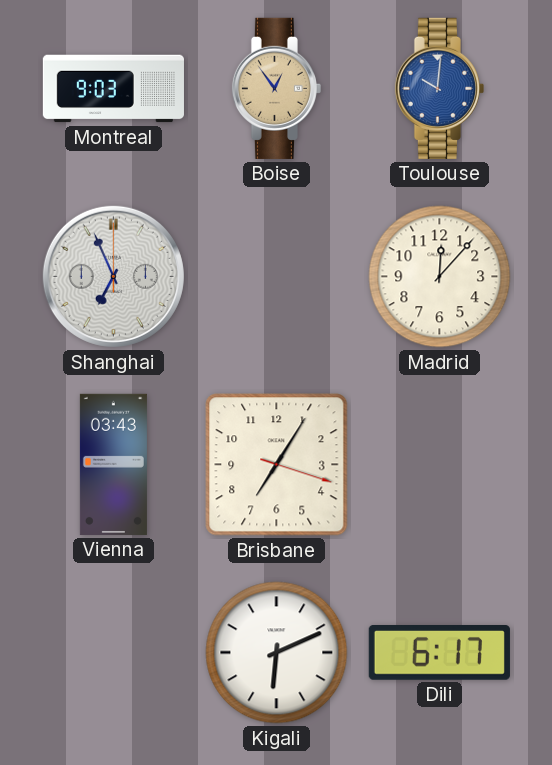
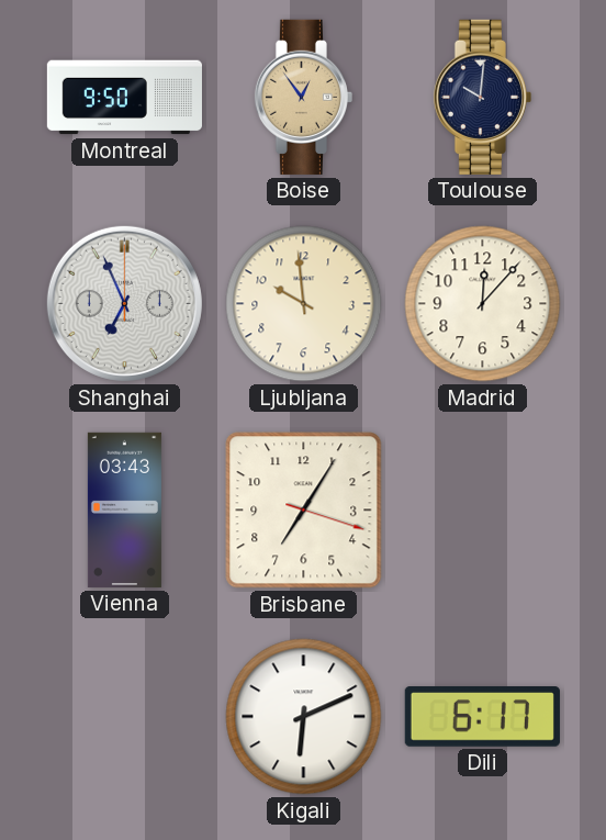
Montreal: 9:03 -> 9:50 (124, 98)
Toulouse dial: blue -> navy (482, 97)
Ljubljana: none -> 9:59 (304, 304)
